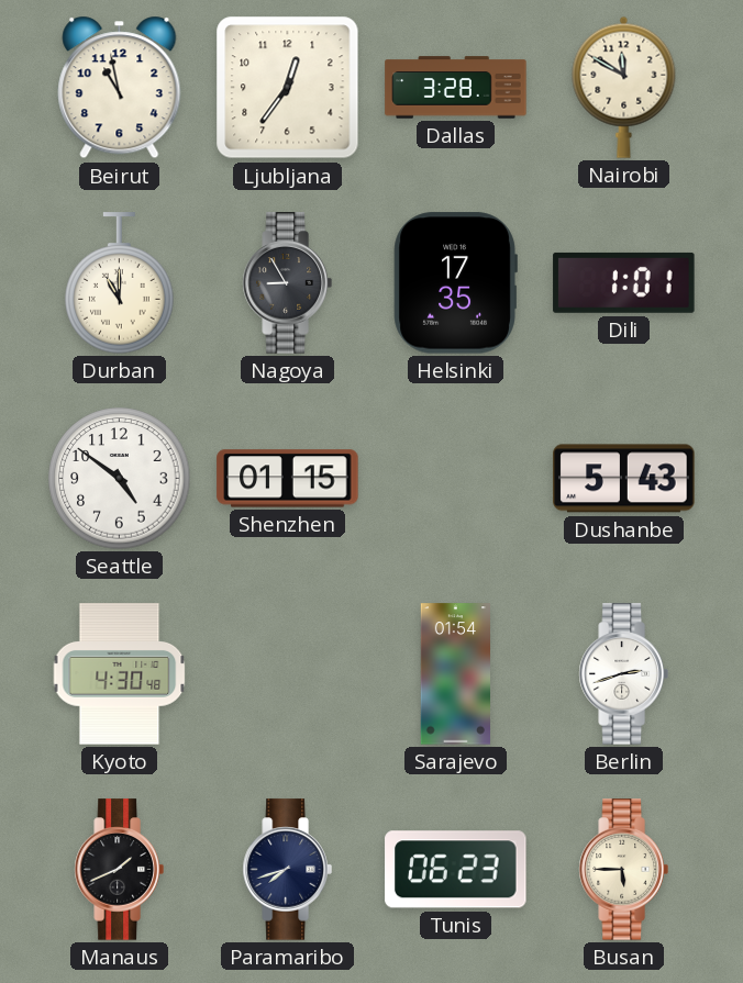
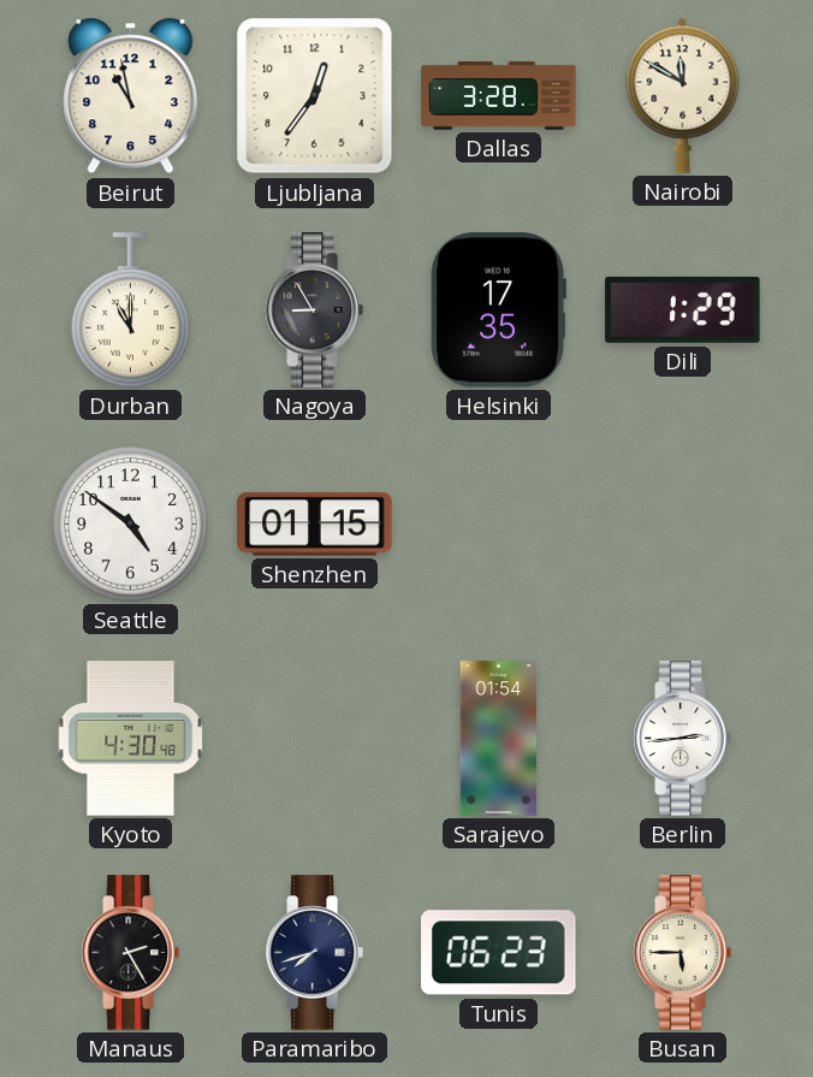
Dili: 1:01 -> 1:29 (683, 309)
Dushanbe: 5:43 -> none (624, 479)
Berlin: 2:42 -> 2:44 (682, 739)
Manaus: 1:41 -> 2:25 (130, 953)
